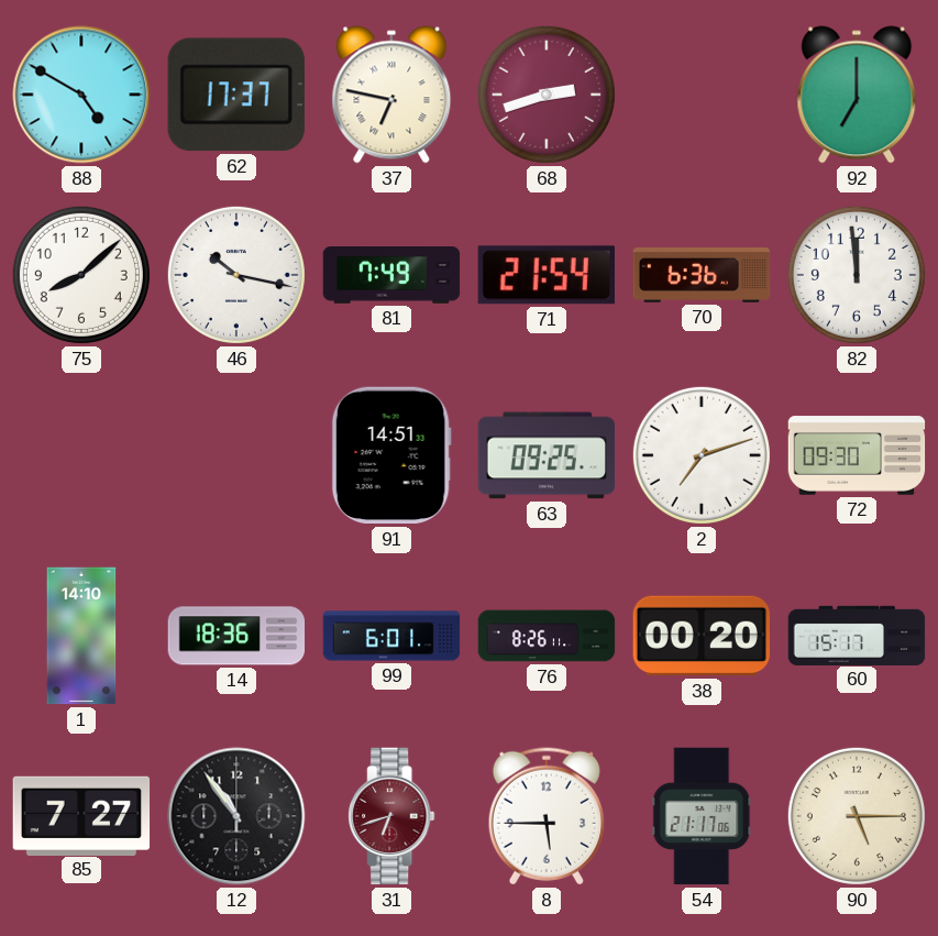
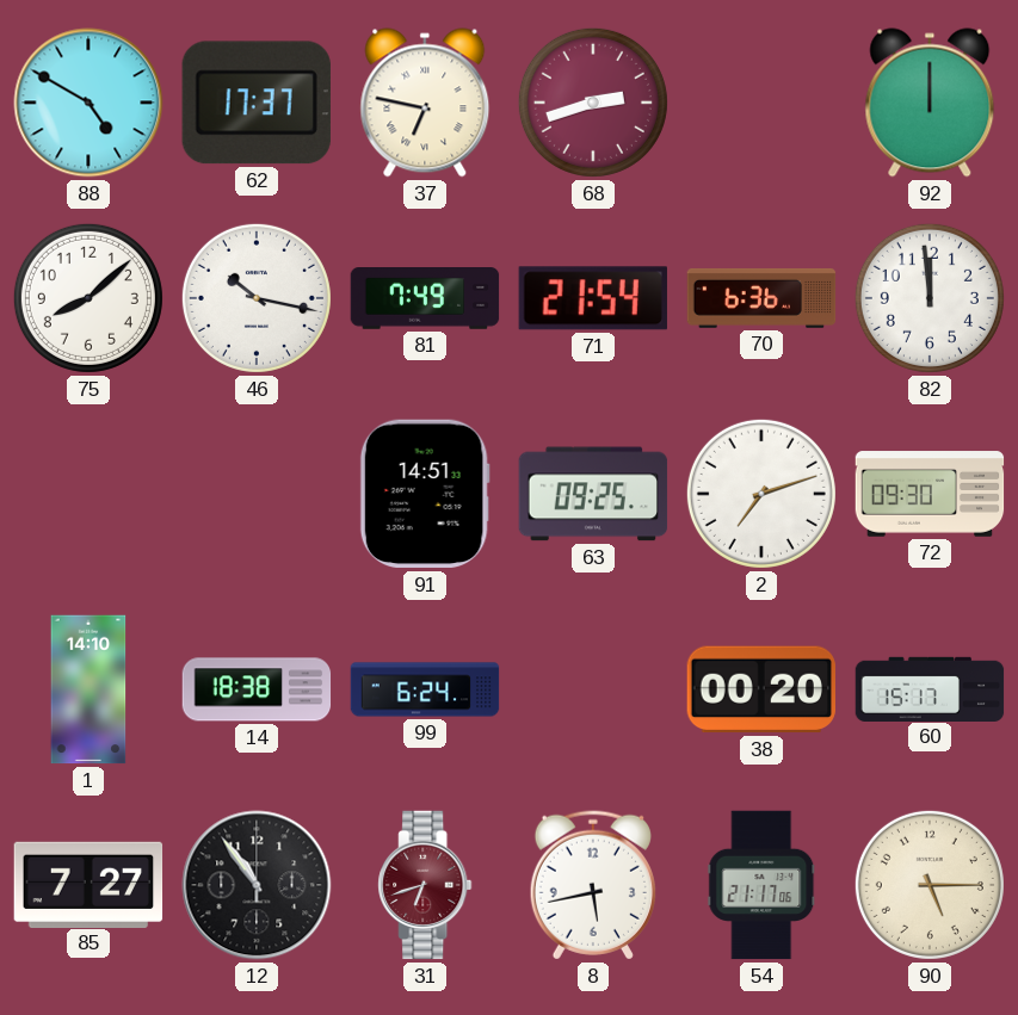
92: 7:00 -> 12:00 (930, 103)
14: 18:36 -> 18:38 (257, 689)
99: 6:01 -> 6:24 (425, 689)
76: 8:26 -> none (547, 636)
8: 5:45 -> 5:43 (593, 885)
